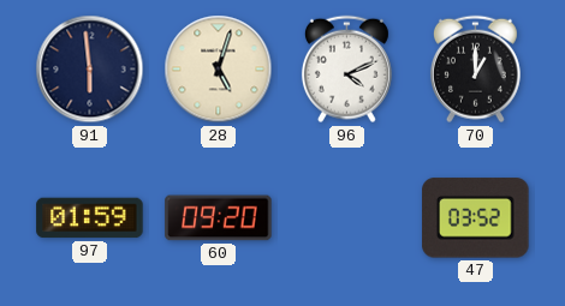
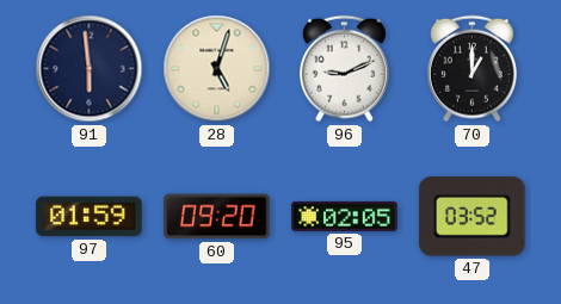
96: 4:11 -> 9:11 (344, 69)
95: none -> 02:05 (345, 216)
